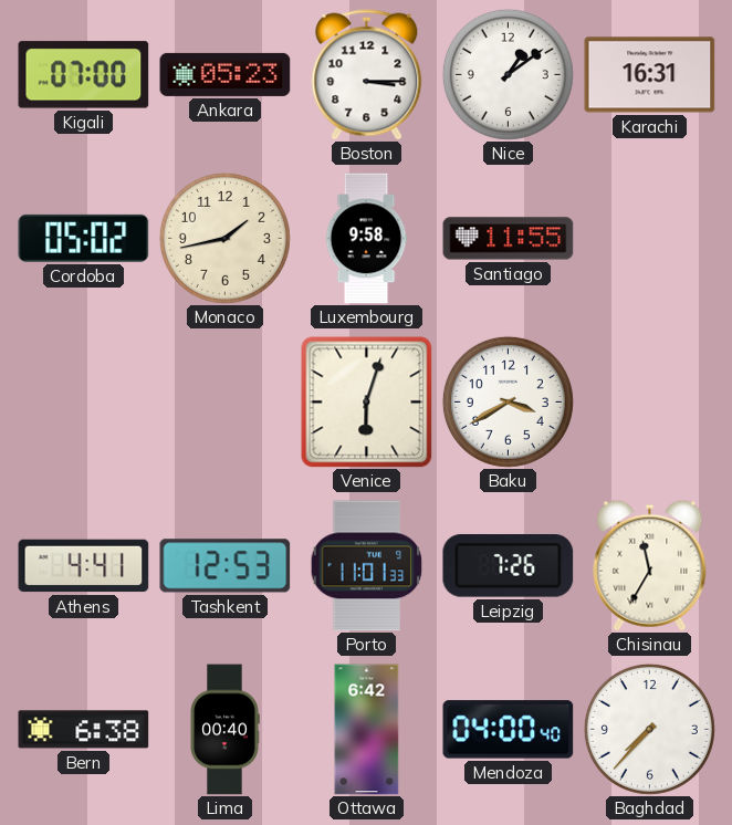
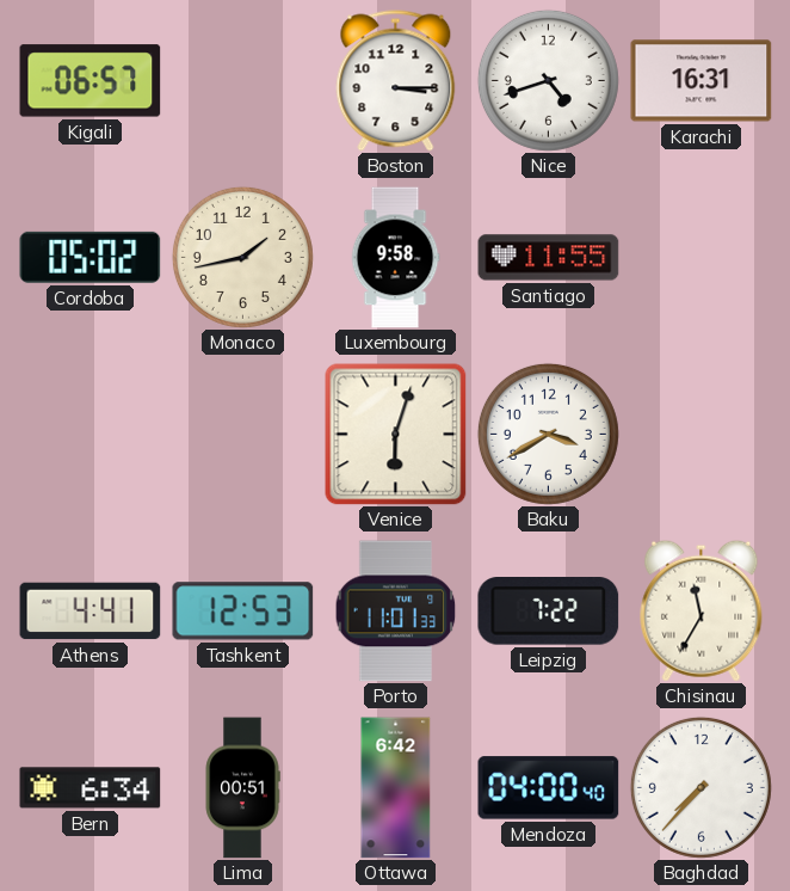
Kigali: 07:00 -> 06:57 (91, 81)
Ankara: 05:23 -> none (226, 74)
Nice: 1:09 -> 4:42 (548, 80)
Leipzig: 7:26 -> 7:22 (549, 612)
Bern: 6:38 -> 6:34 (91, 788)
Lima: 00:40 -> 00:51 (242, 788)
